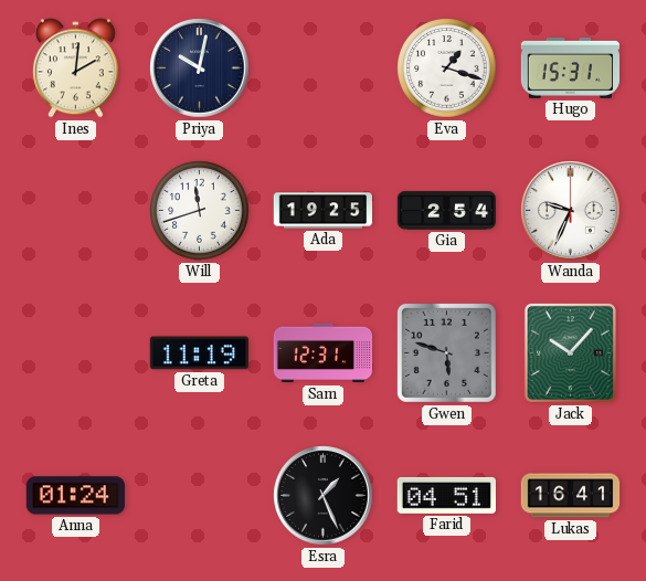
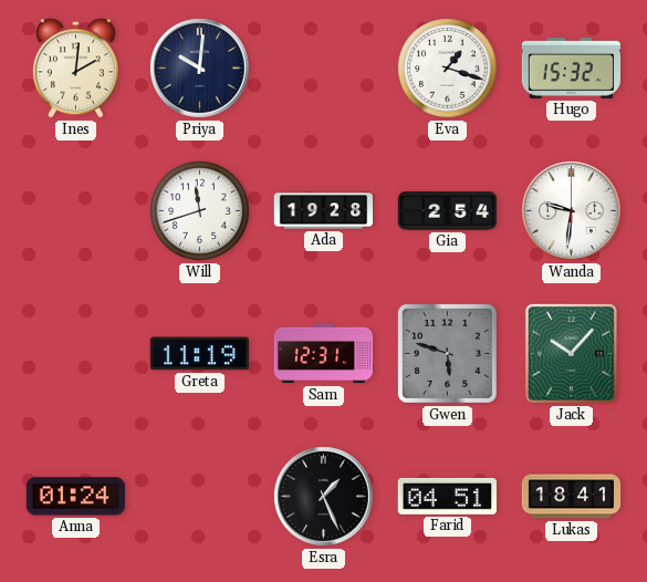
Priya: 10:02 -> 10:01 (200, 69)
Hugo: 15:31 -> 15:32 (571, 67)
Ada: 19:25 -> 19:28 (323, 211)
Wanda: 9:34 -> 9:31 (572, 211)
Lukas: 16:41 -> 18:41 (572, 497)
